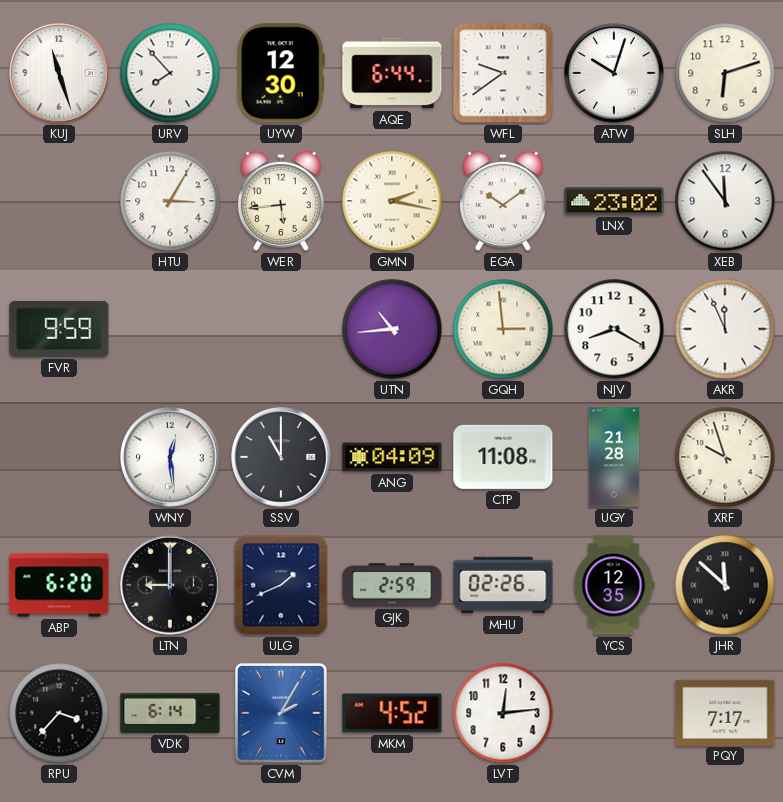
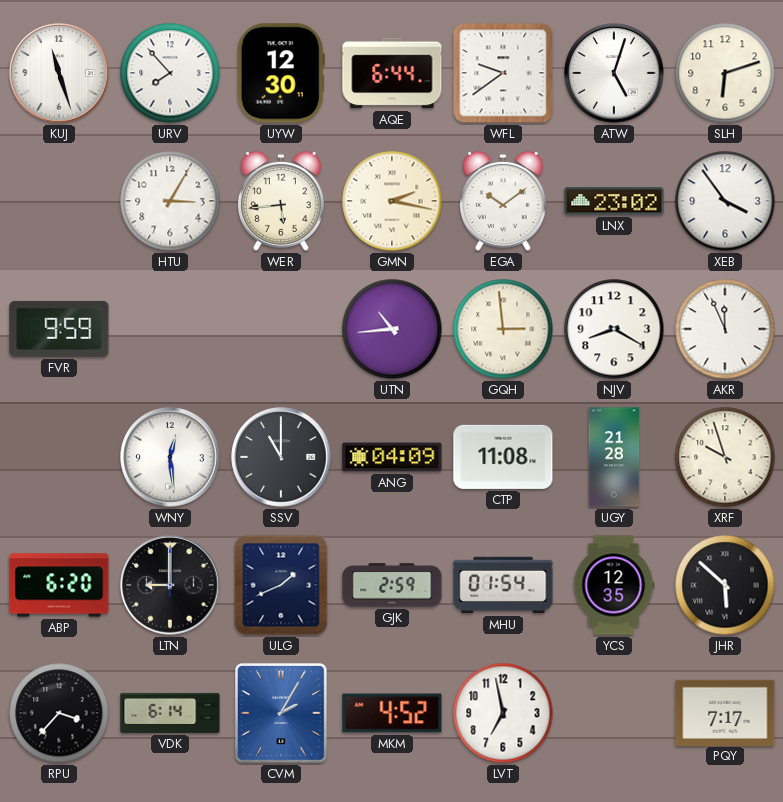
ATW: 10:03 -> 5:03 (614, 73)
XEB: 11:54 -> 3:54 (725, 201)
MHU: 02:26 -> 01:54 (503, 585)
JHR: 11:52 -> 5:52 (725, 585)
LVT: 12:14 -> 6:58 (503, 713)
